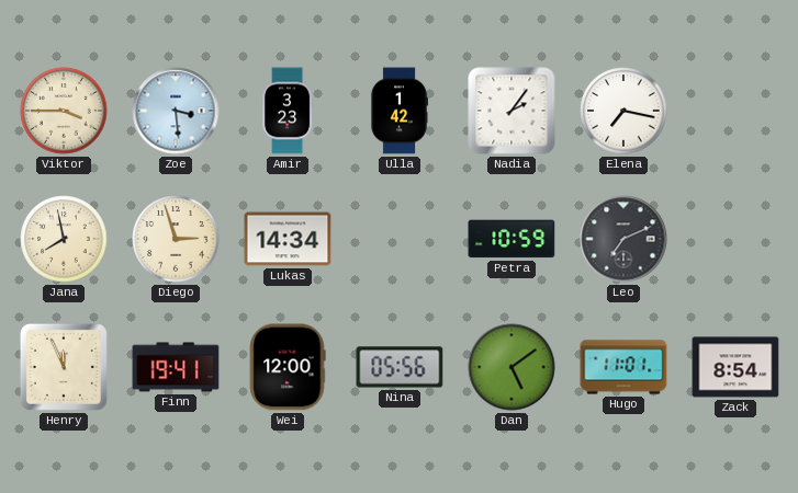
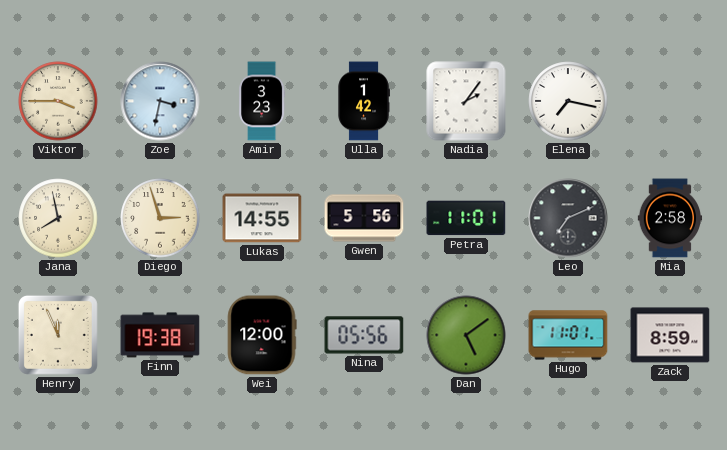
Zoe: 3:29 -> 3:32 (160, 101)
Lukas: 14:34 -> 14:55 (262, 218)
Gwen: none -> 5:56 (364, 218)
Petra: 10:59 -> 11:01 (466, 218)
Mia: none -> 2:58 (670, 218)
Finn: 19:41 -> 19:38 (160, 335)
Zack: 8:54 -> 8:59 (670, 335)
